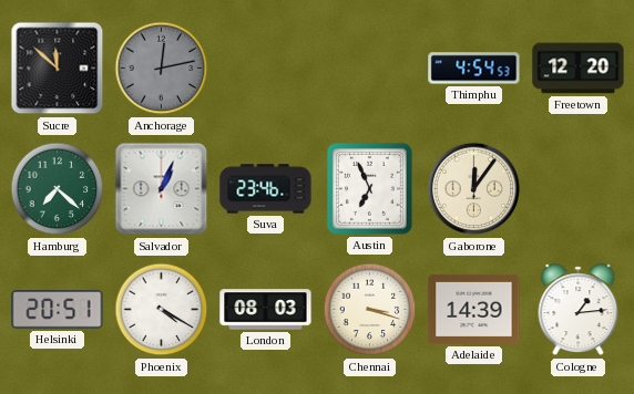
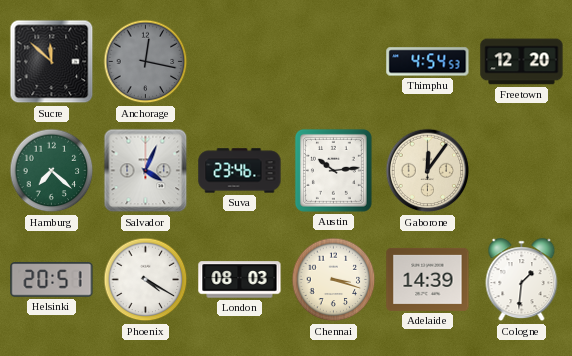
Anchorage: 12:13 -> 12:17 (146, 62)
Salvador: 1:04 -> 4:04 (146, 171)
Austin: 6:56 -> 10:14 (333, 170)
Cologne: 1:14 -> 1:31 (522, 280)
